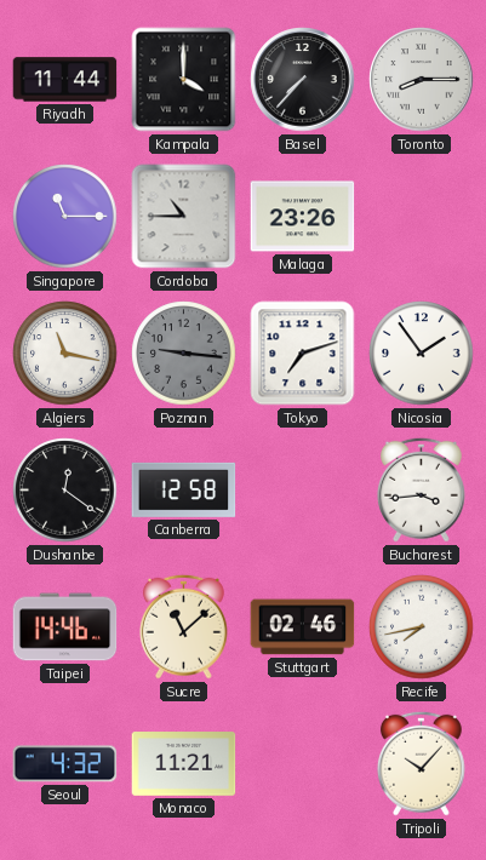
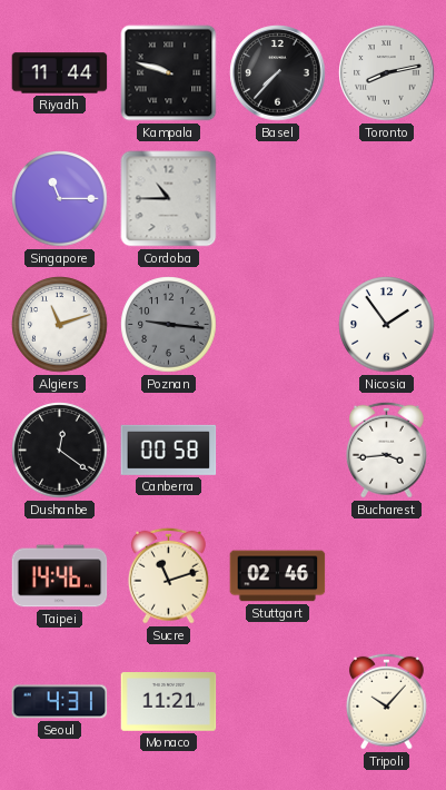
Kampala: 4:00 -> 9:48 (169, 73)
Toronto: 8:15 -> 8:13 (387, 73)
Malaga: 23:26 -> none (303, 217)
Algiers: 11:17 -> 11:12 (60, 325)
Tokyo: 7:12 -> none (303, 354)
Canberra: 12:58 -> 00:58 (169, 450)
Sucre: 11:08 -> 11:12 (168, 575)
Recife: 7:43 -> none (422, 627)
Seoul: 4:32 -> 4:31 (60, 702)
